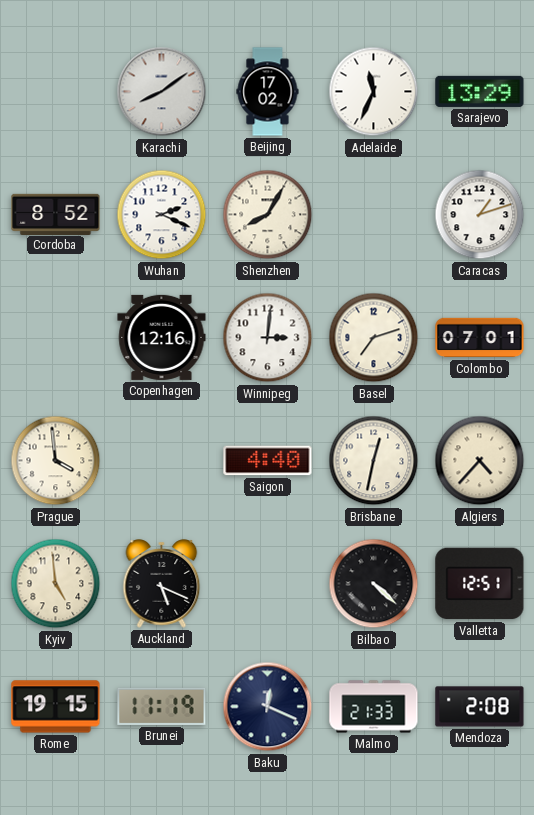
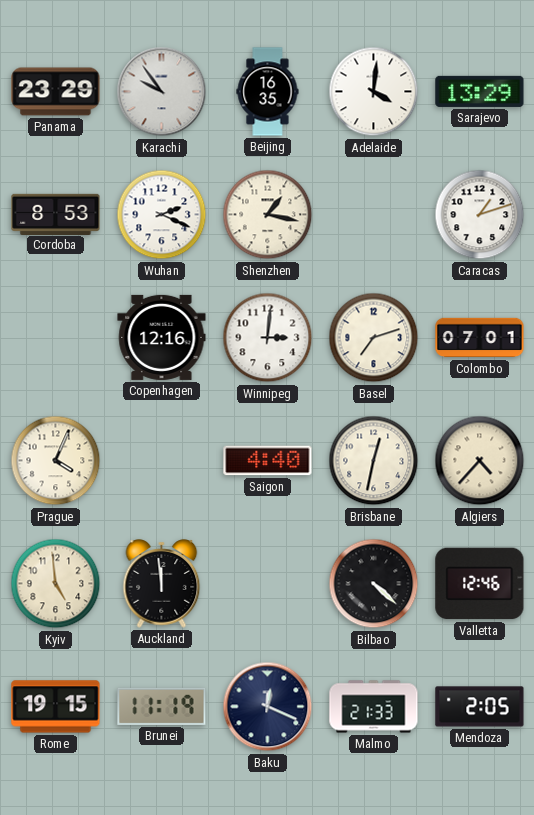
Panama: none -> 23:29 (56, 92)
Karachi: 8:09 -> 9:54 (162, 92)
Beijing: 17:02 -> 16:35 (268, 92)
Adelaide: 11:34 -> 4:01 (374, 92)
Cordoba: 8:52 -> 8:53 (56, 214)
Shenzhen: 8:05 -> 1:17 (268, 215)
Prague: 3:59 -> 4:04 (56, 461)
Auckland: 5:19 -> 11:59 (162, 584)
Valletta: 12:51 -> 12:46 (480, 584)
Mendoza: 2:08 -> 2:05 (480, 707)
